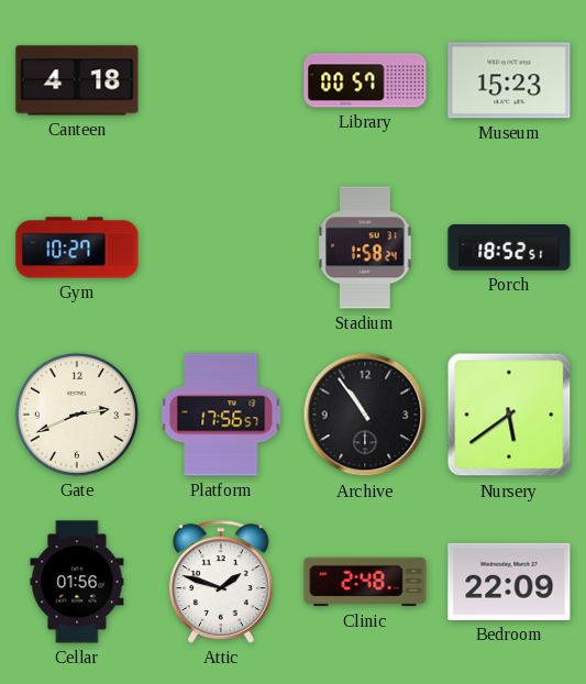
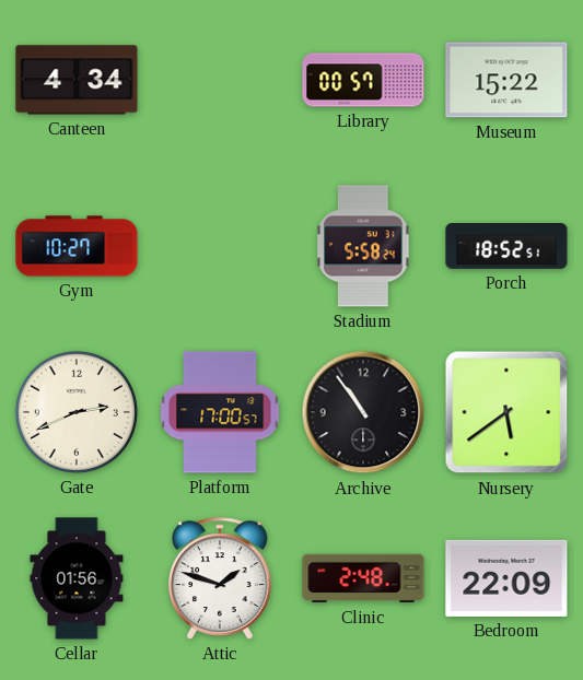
Canteen: 4:18 -> 4:34 (77, 80)
Museum: 15:23 -> 15:22 (506, 80)
Stadium: 1:58 -> 5:58 (363, 246)
Platform: 17:56 -> 17:00 (220, 412)
